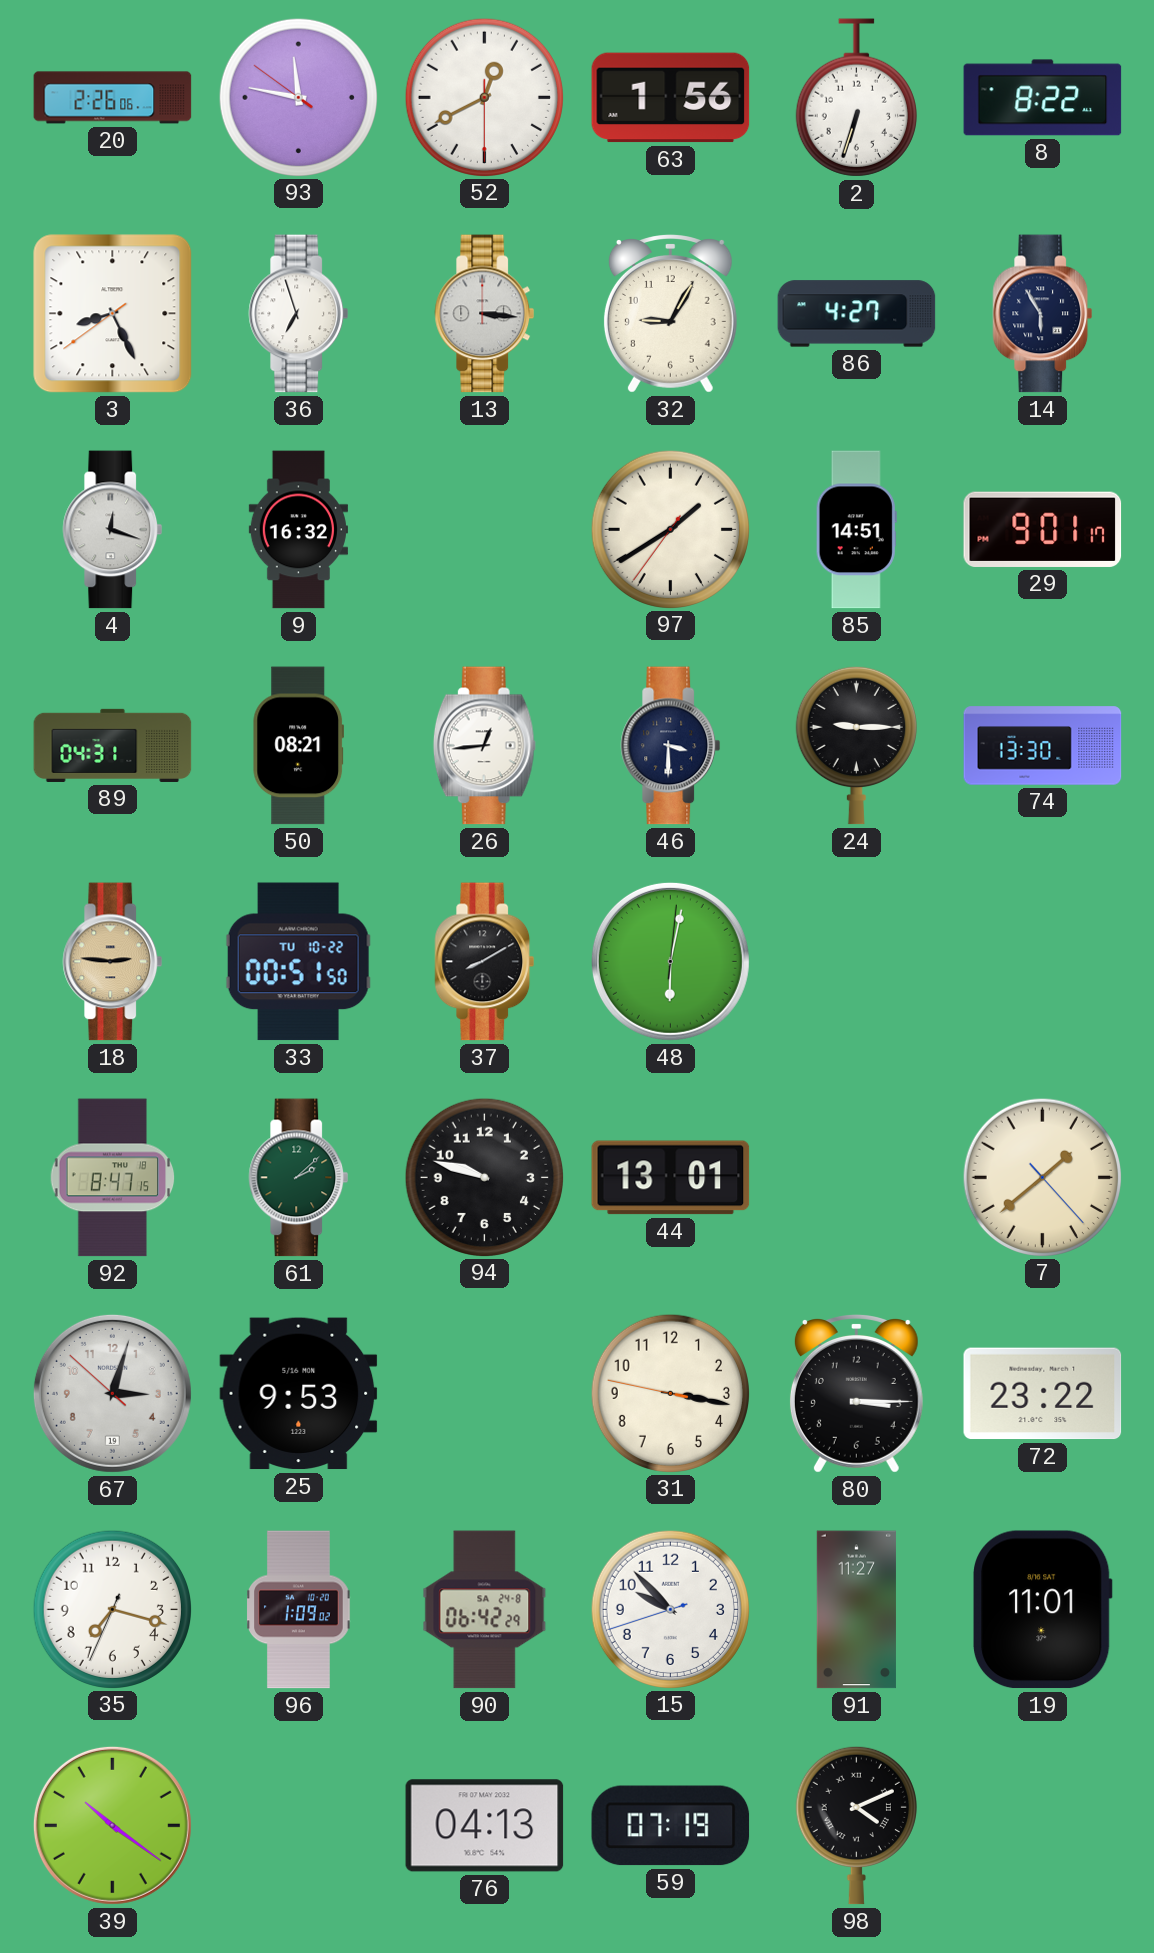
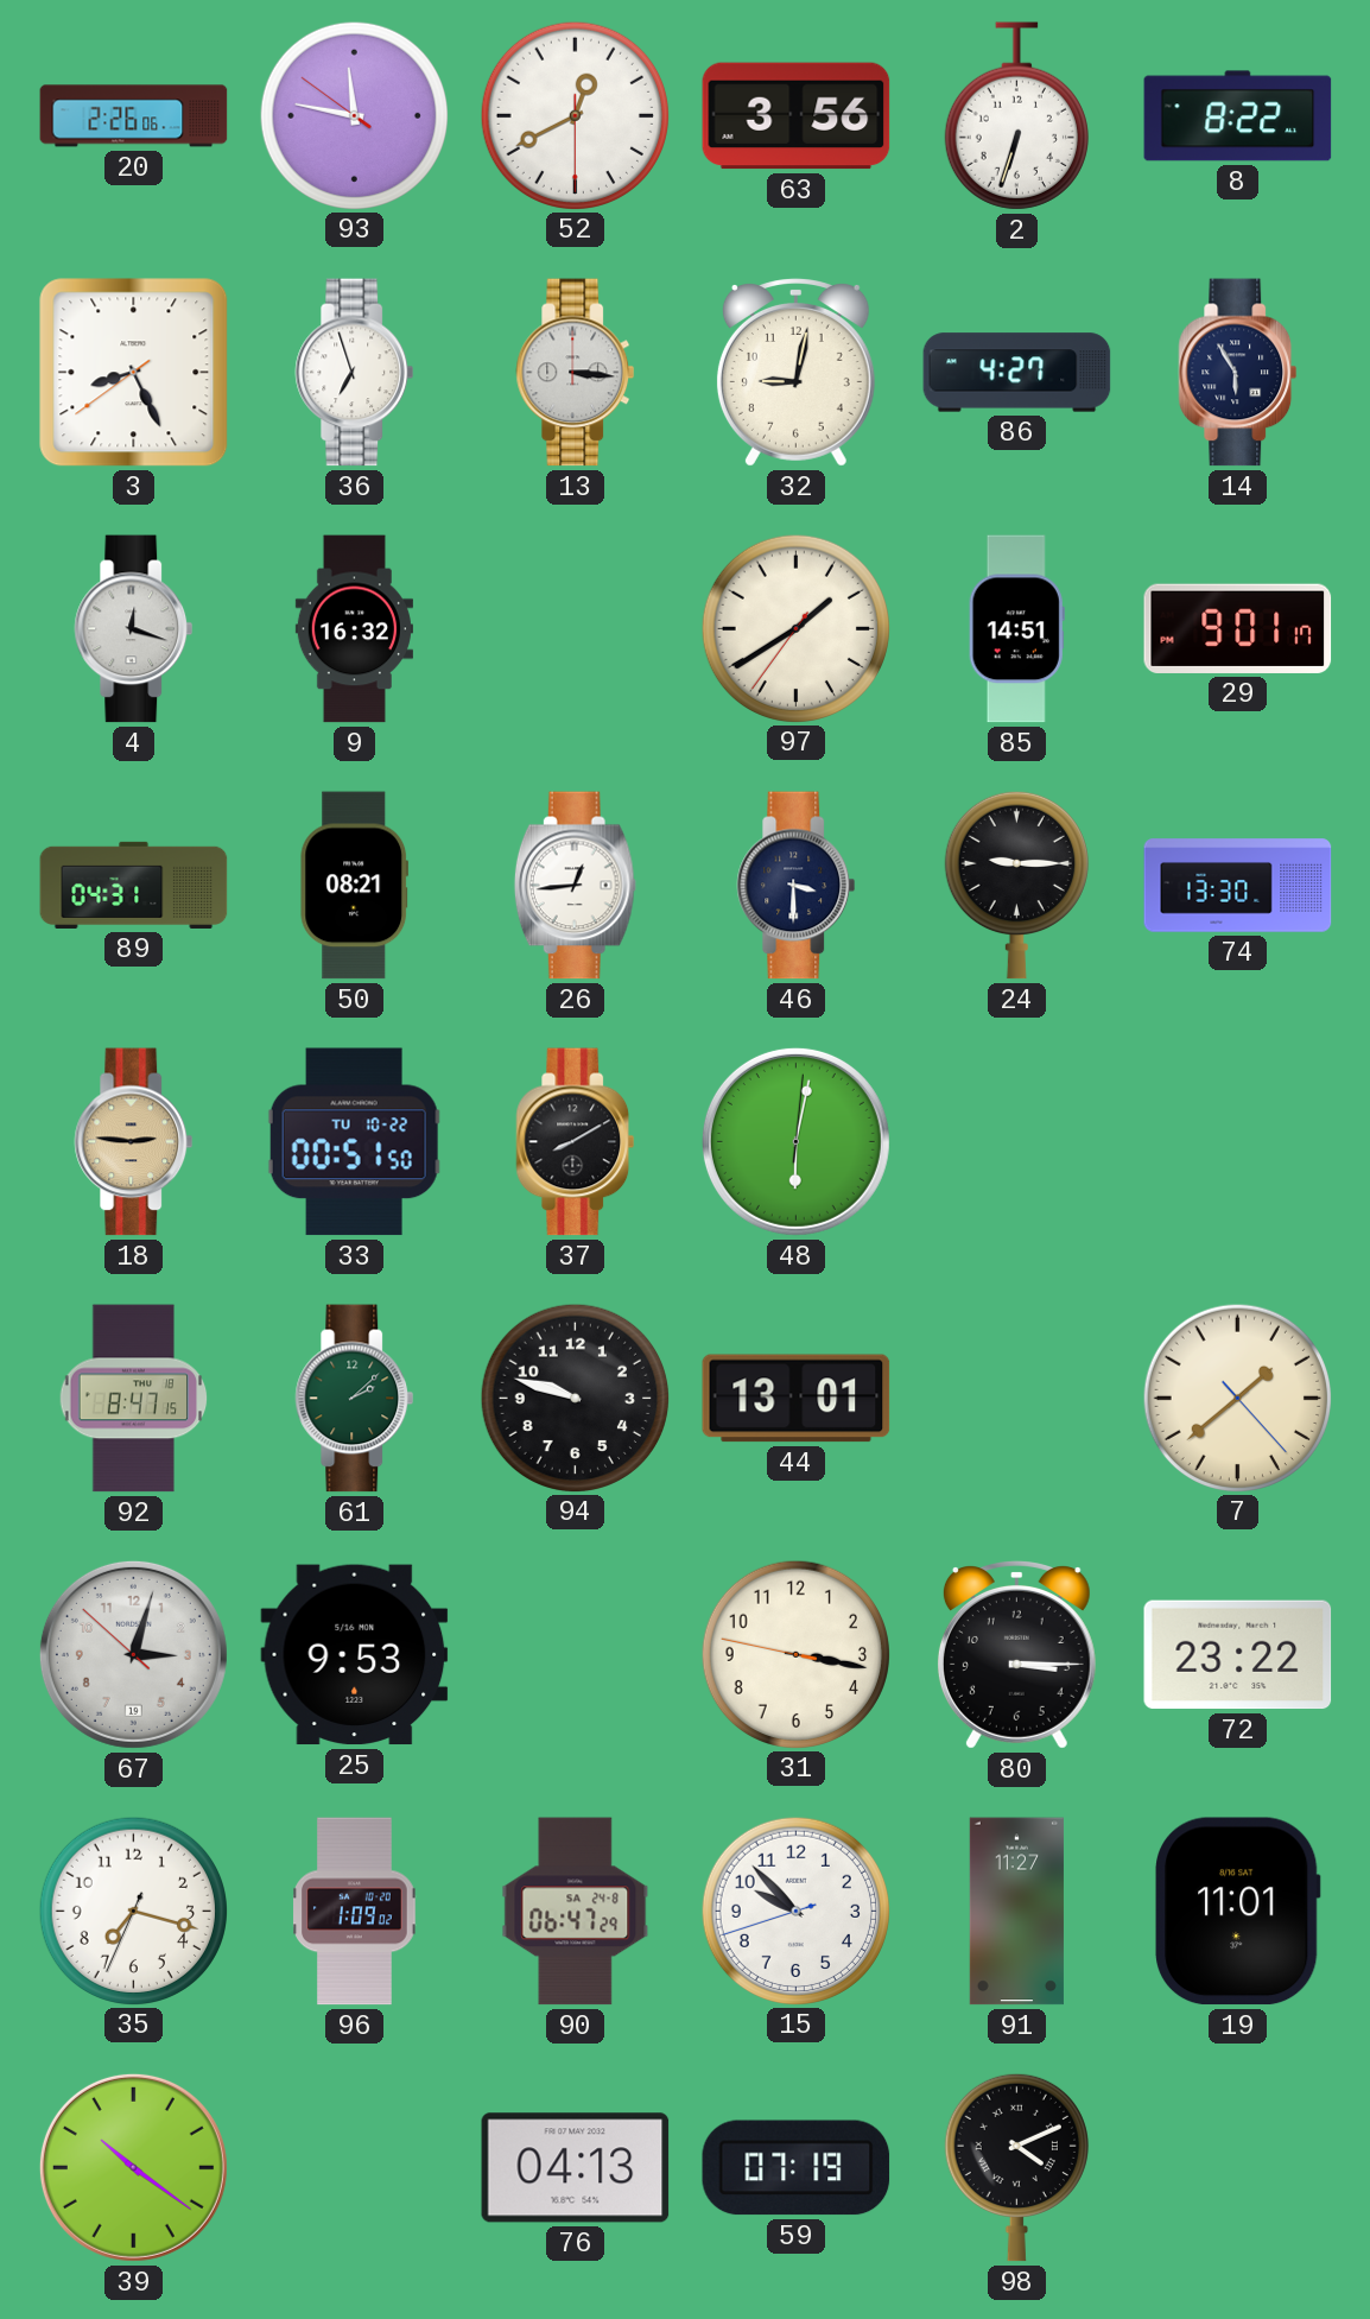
63: 1:56 -> 3:56 (797, 116)
32: 9:05 -> 9:02 (795, 373)
90: 06:42 -> 06:47 (576, 1912)
